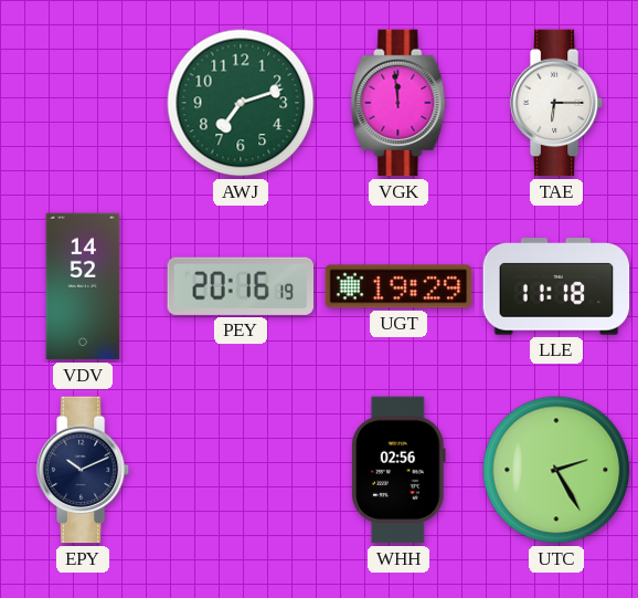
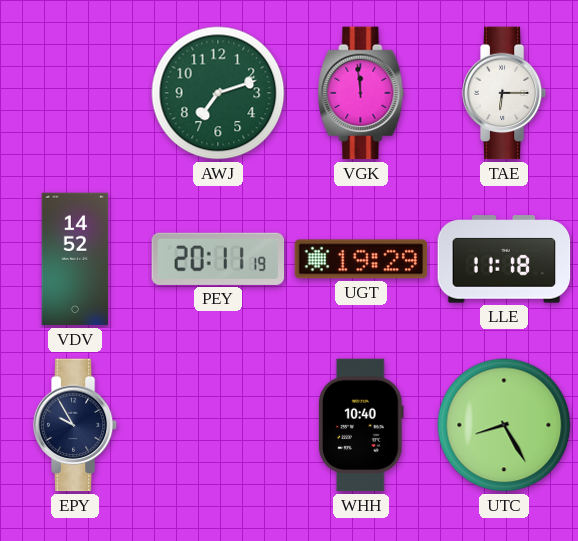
PEY: 20:16 -> 20:11 (217, 259)
EPY: 10:11 -> 9:55 (75, 425)
WHH: 02:56 -> 10:40 (361, 425)
UTC: 2:25 -> 8:25 (504, 425)
